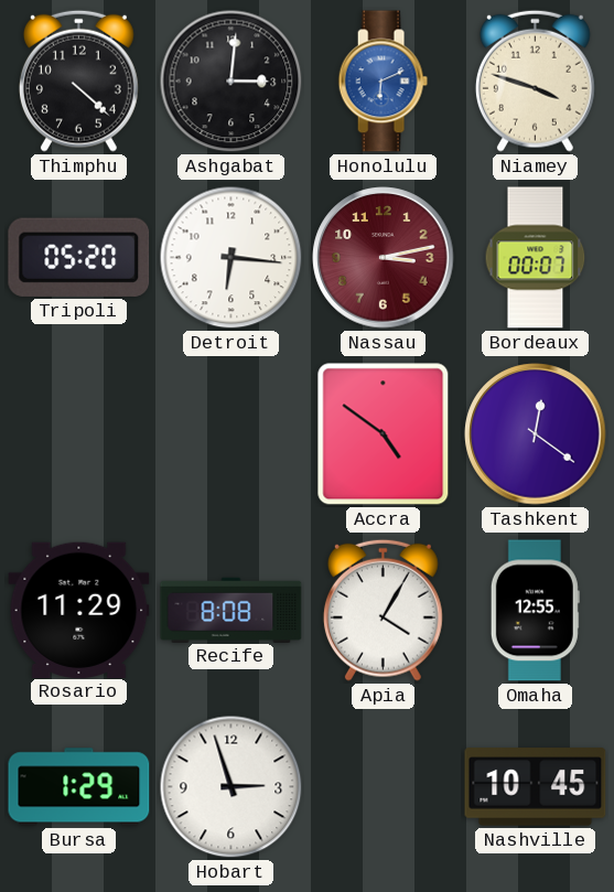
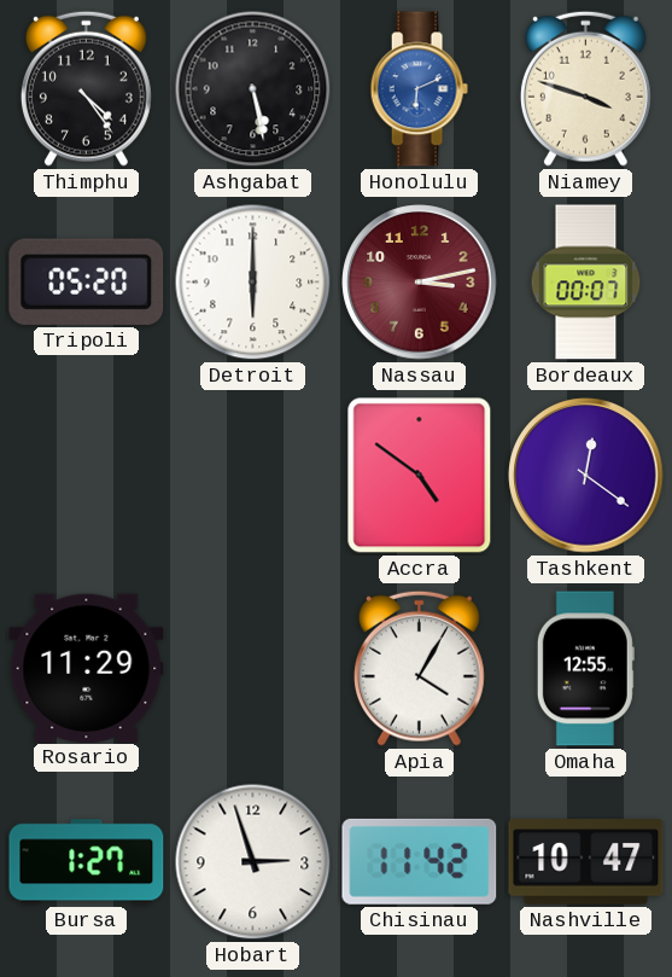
Thimphu: 4:22 -> 4:24 (86, 88)
Ashgabat: 3:01 -> 5:28 (253, 89)
Detroit: 6:16 -> 6:00 (253, 283)
Recife: 8:08 -> none (231, 610)
Bursa: 1:29 -> 1:27 (87, 862)
Chisinau: none -> 11:42 (420, 861)
Nashville: 10:45 -> 10:47 (586, 862)
